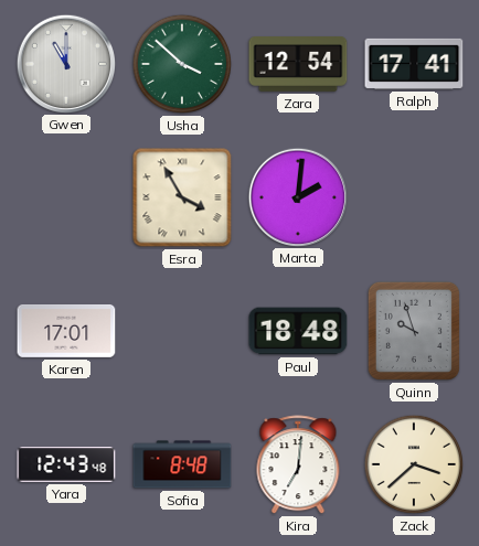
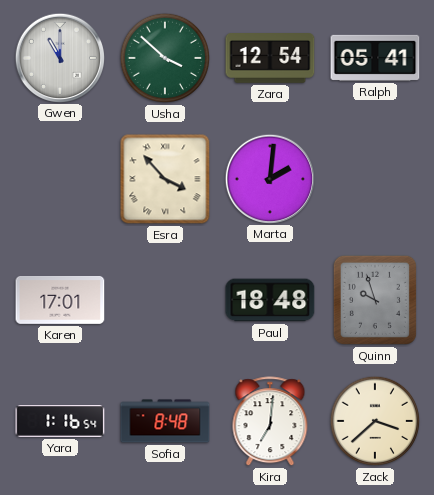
Ralph: 17:41 -> 05:41 (375, 58)
Esra: 3:55 -> 3:53 (165, 179)
Yara: 12:43 -> 1:16 (60, 422)
